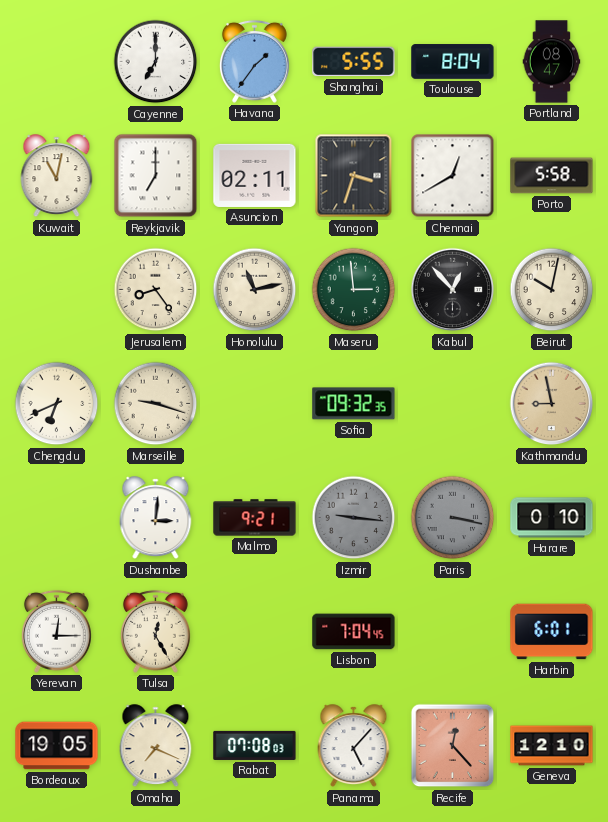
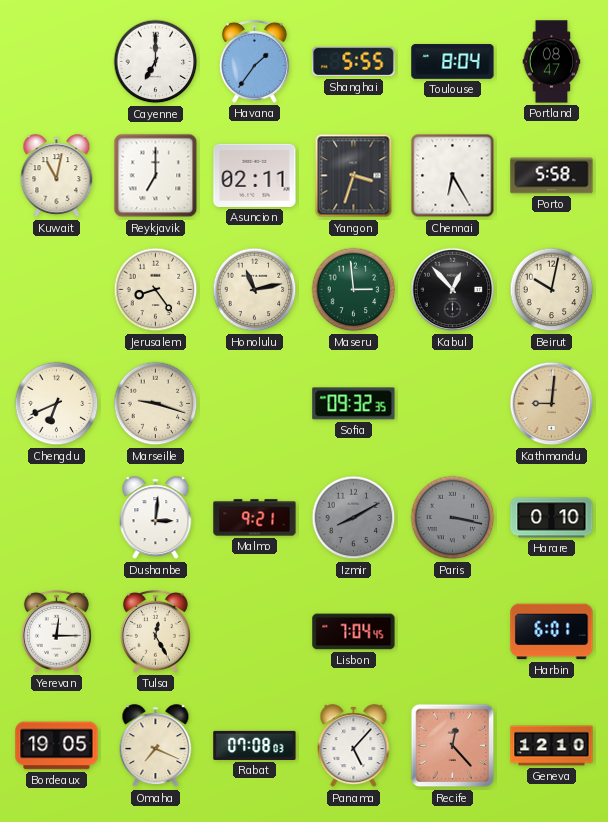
Chennai: 12:40 -> 6:25 (453, 176)
Kathmandu: 8:58 -> 9:01 (552, 404)
Izmir: 9:16 -> 8:10 (354, 518)
